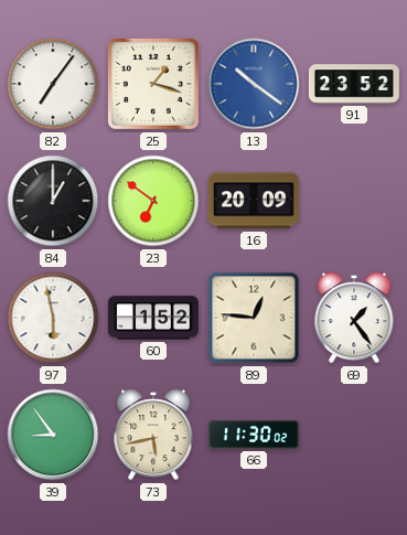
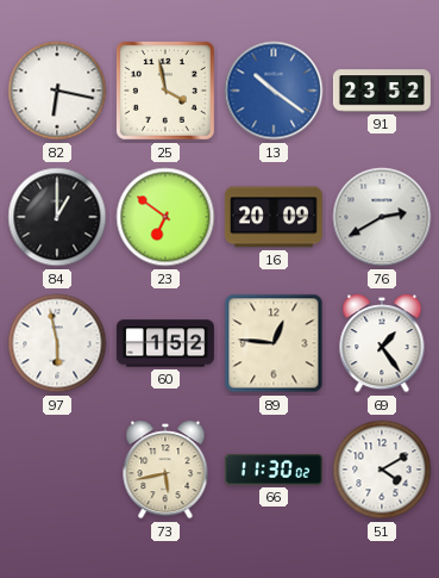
82: 7:06 -> 6:17 (57, 91)
25: 1:18 -> 3:58 (165, 91)
76: none -> 2:40 (382, 217)
39: 8:54 -> none (53, 435)
51: none -> 4:10 (382, 470)
